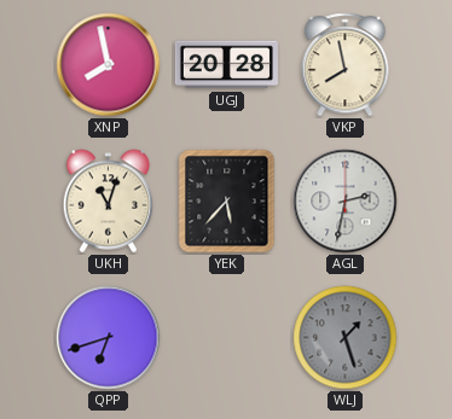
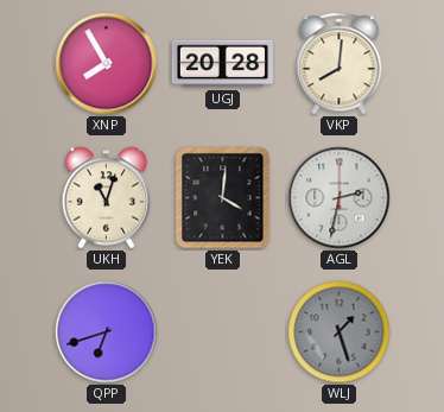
XNP: 7:58 -> 7:55 (107, 64)
VKP: 7:58 -> 8:01 (340, 64)
YEK: 5:37 -> 4:01 (223, 198)
